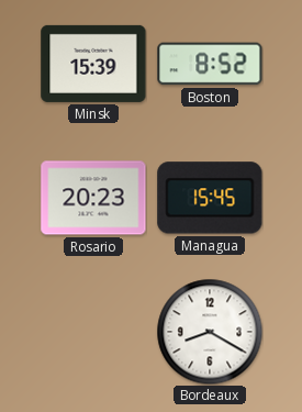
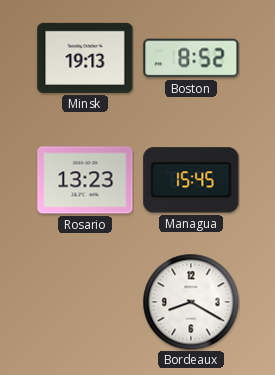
Minsk: 15:39 -> 19:13 (85, 58)
Rosario: 20:23 -> 13:23 (85, 180)
